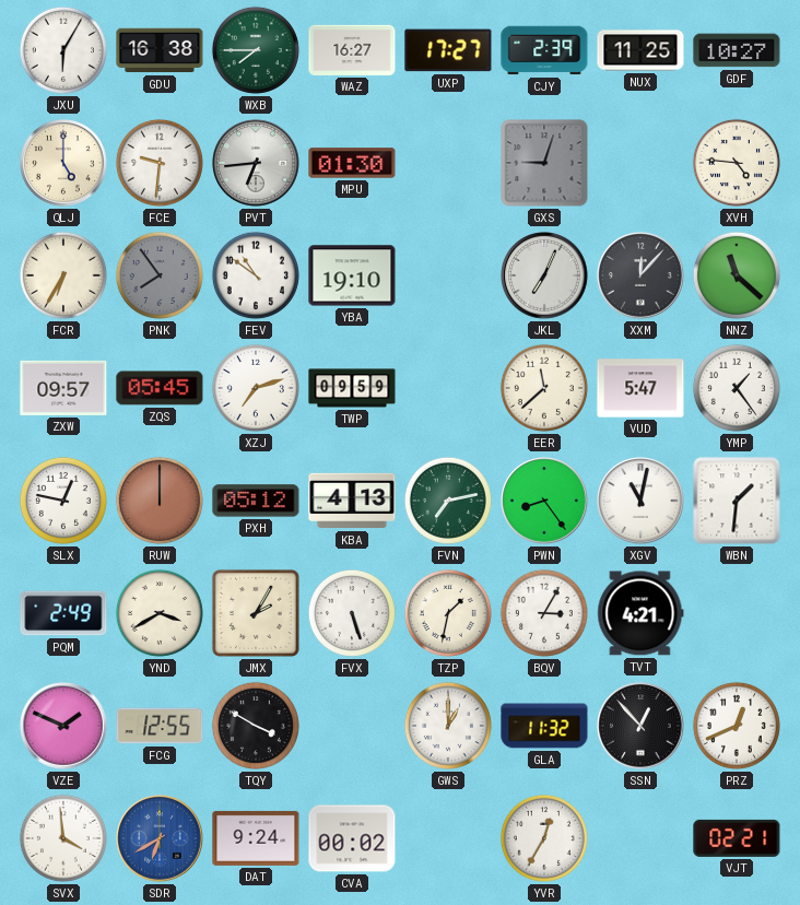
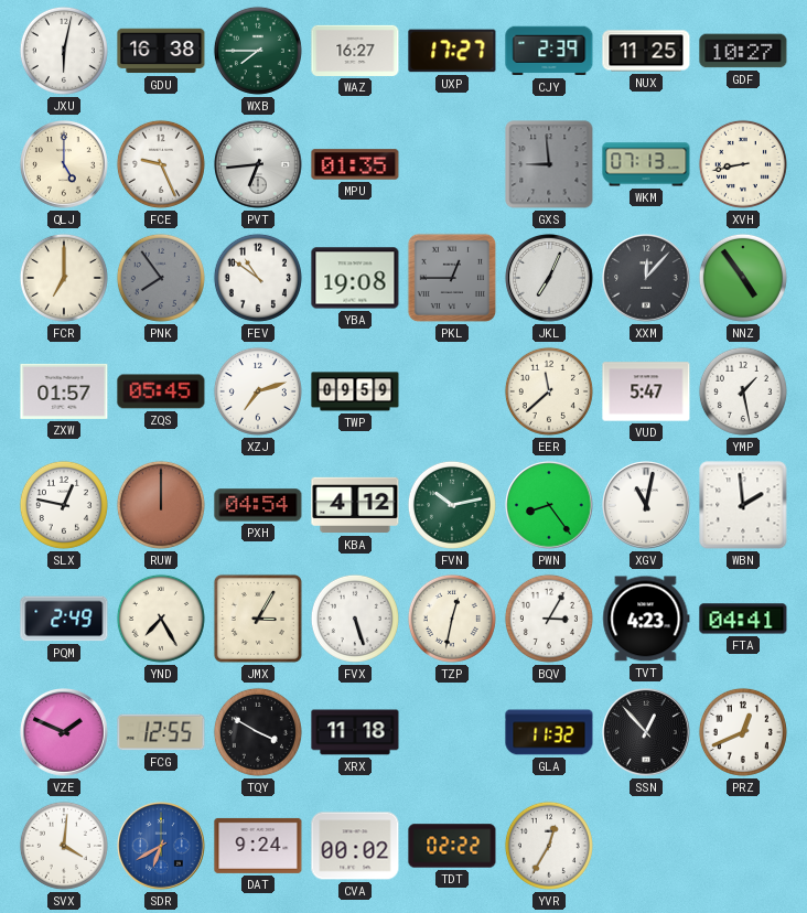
JXU: 6:05 -> 6:02 (64, 51)
FCE: 9:31 -> 9:26 (161, 164)
MPU: 01:30 -> 01:35 (355, 164)
GXS: 9:03 -> 8:59 (549, 164)
WKM: none -> 07:13 (646, 164)
XVH: 4:46 -> 8:43 (743, 164)
FCR: 6:35 -> 7:00 (64, 278)
YBA: 19:10 -> 19:08 (355, 278)
PKL: none -> 12:45 (452, 278)
NNZ: 11:22 -> 4:54 (743, 278)
ZXW: 09:57 -> 01:57 (64, 391)
YMP: 1:24 -> 1:28 (743, 391)
PXH: 05:12 -> 04:54 (258, 505)
KBA: 4:13 -> 4:12 (355, 505)
FVN: 7:13 -> 10:13 (452, 505)
WBN: 1:31 -> 1:59 (743, 505)
YND: 3:40 -> 7:25 (161, 619)
JMX: 2:05 -> 3:05 (258, 619)
TZP: 1:32 -> 12:32 (452, 619)
TVT: 4:21 -> 4:23 (646, 619)
FTA: none -> 04:41 (743, 619)
XRX: none -> 11:18 (355, 732)
GWS: 1:00 -> none (448, 726)
SVX: 3:59 -> 4:01 (64, 846)
TDT: none -> 02:22 (452, 846)
VJT: 02:21 -> none (737, 838)
